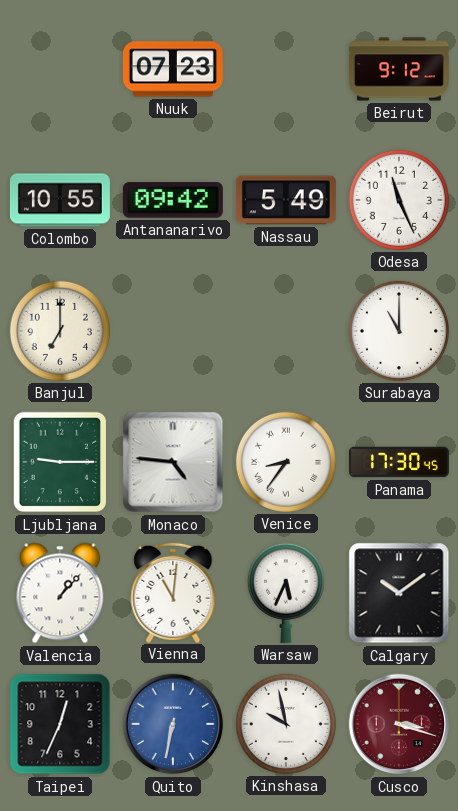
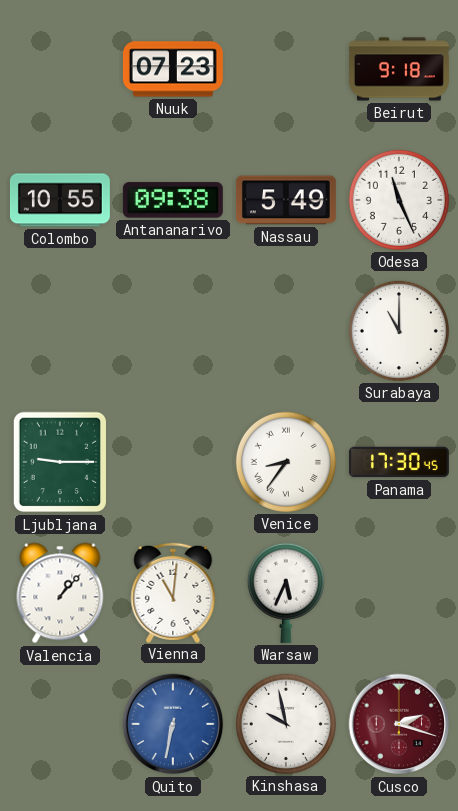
Beirut: 9:12 -> 9:18 (399, 69)
Antananarivo: 09:42 -> 09:38 (173, 200)
Banjul: 7:00 -> none (60, 331)
Monaco: 4:46 -> none (173, 462)
Calgary: 10:09 -> none (399, 593)
Taipei: 12:34 -> none (60, 724)
Cusco: 3:18 -> 2:18 (399, 724)
